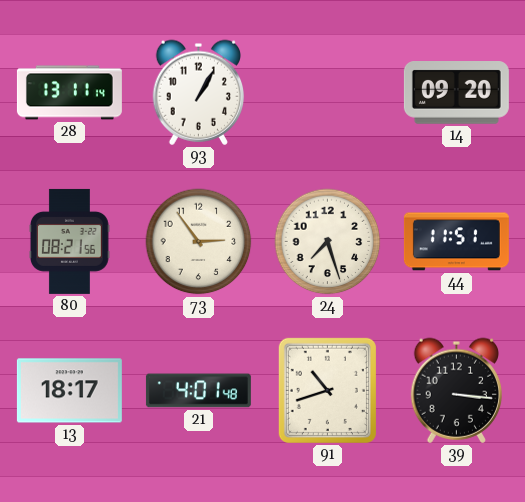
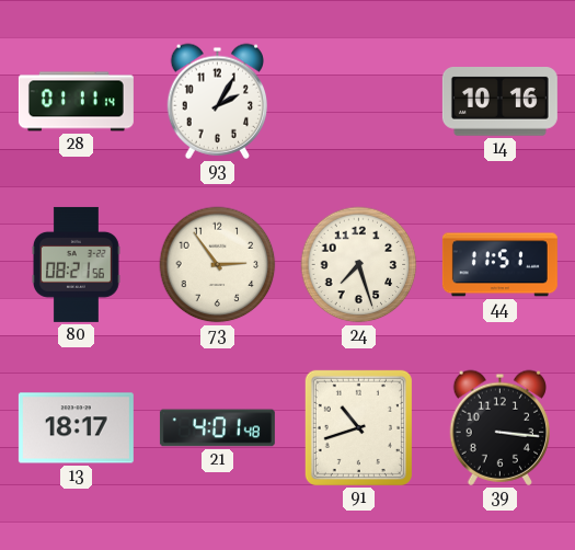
28: 13:11 -> 01:11 (76, 102)
93: 1:05 -> 2:05 (217, 101)
14: 09:20 -> 10:16 (499, 102)
